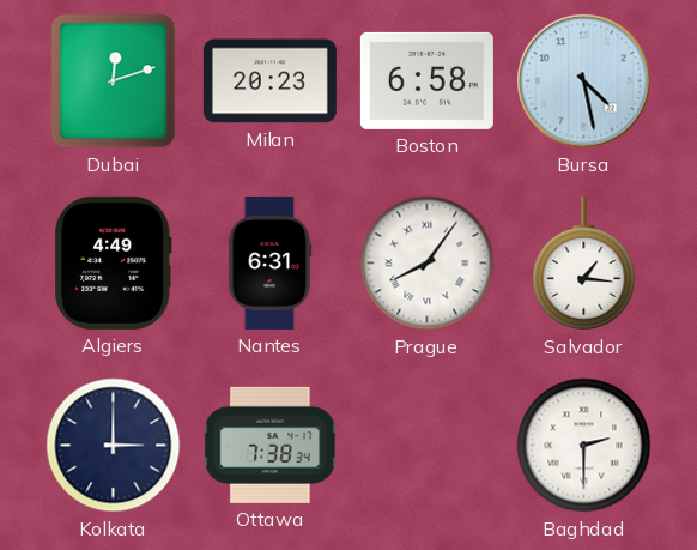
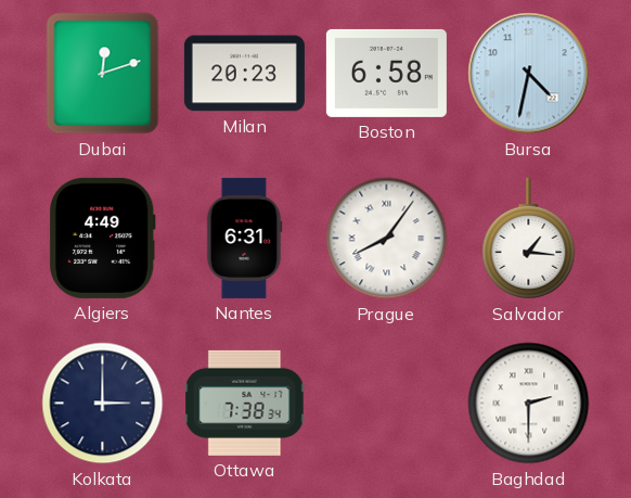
Bursa: 4:28 -> 4:32 (529, 74)
